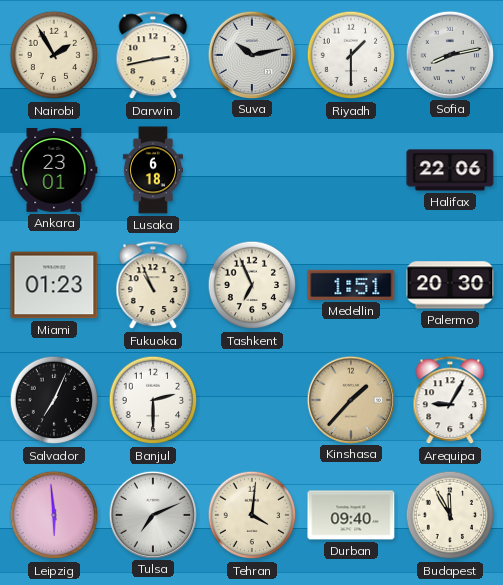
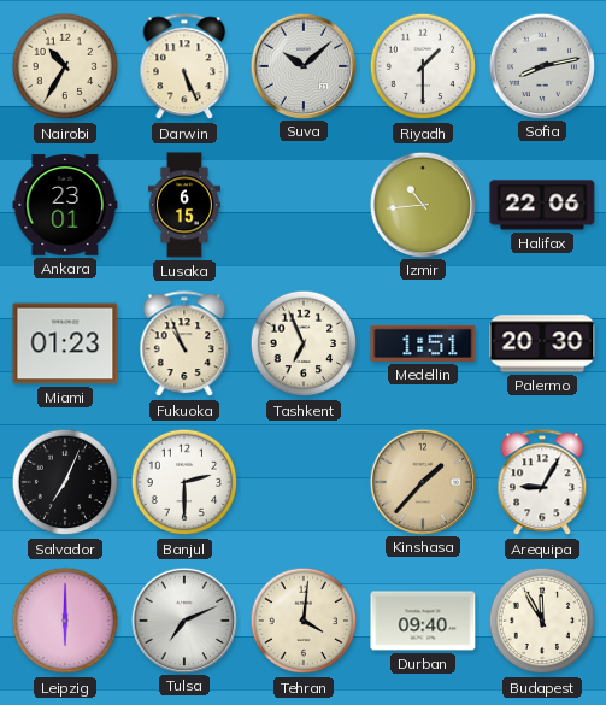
Nairobi: 1:55 -> 10:35 (65, 66)
Darwin: 2:43 -> 5:26 (184, 67)
Suva: 10:13 -> 10:08 (302, 65)
Lusaka: 6:18 -> 6:15 (184, 205)
Izmir: none -> 10:44 (422, 204)
Leipzig: 5:59 -> 6:00 (65, 621)
